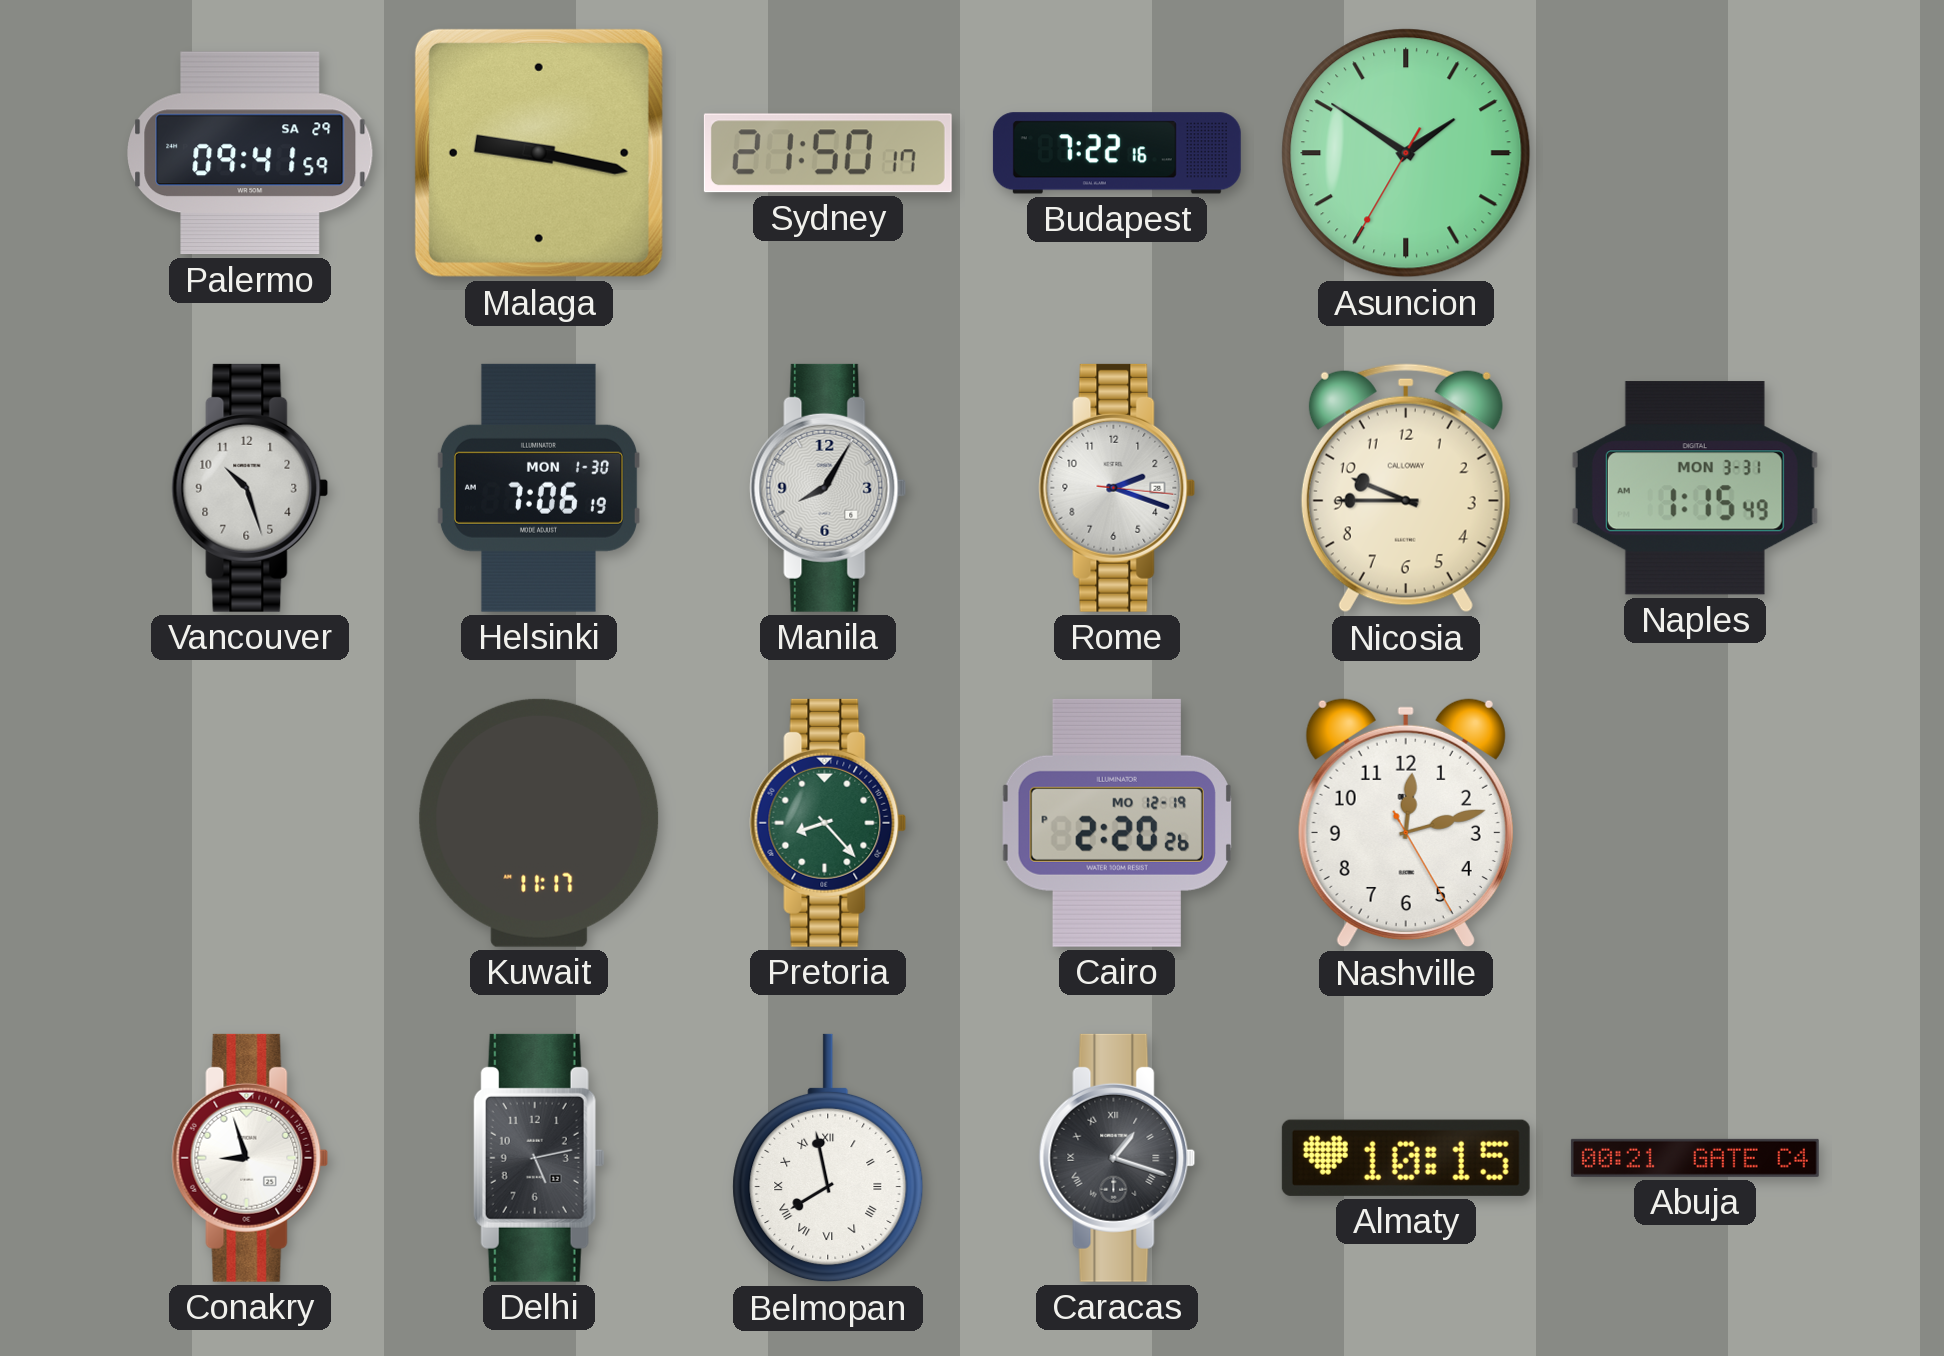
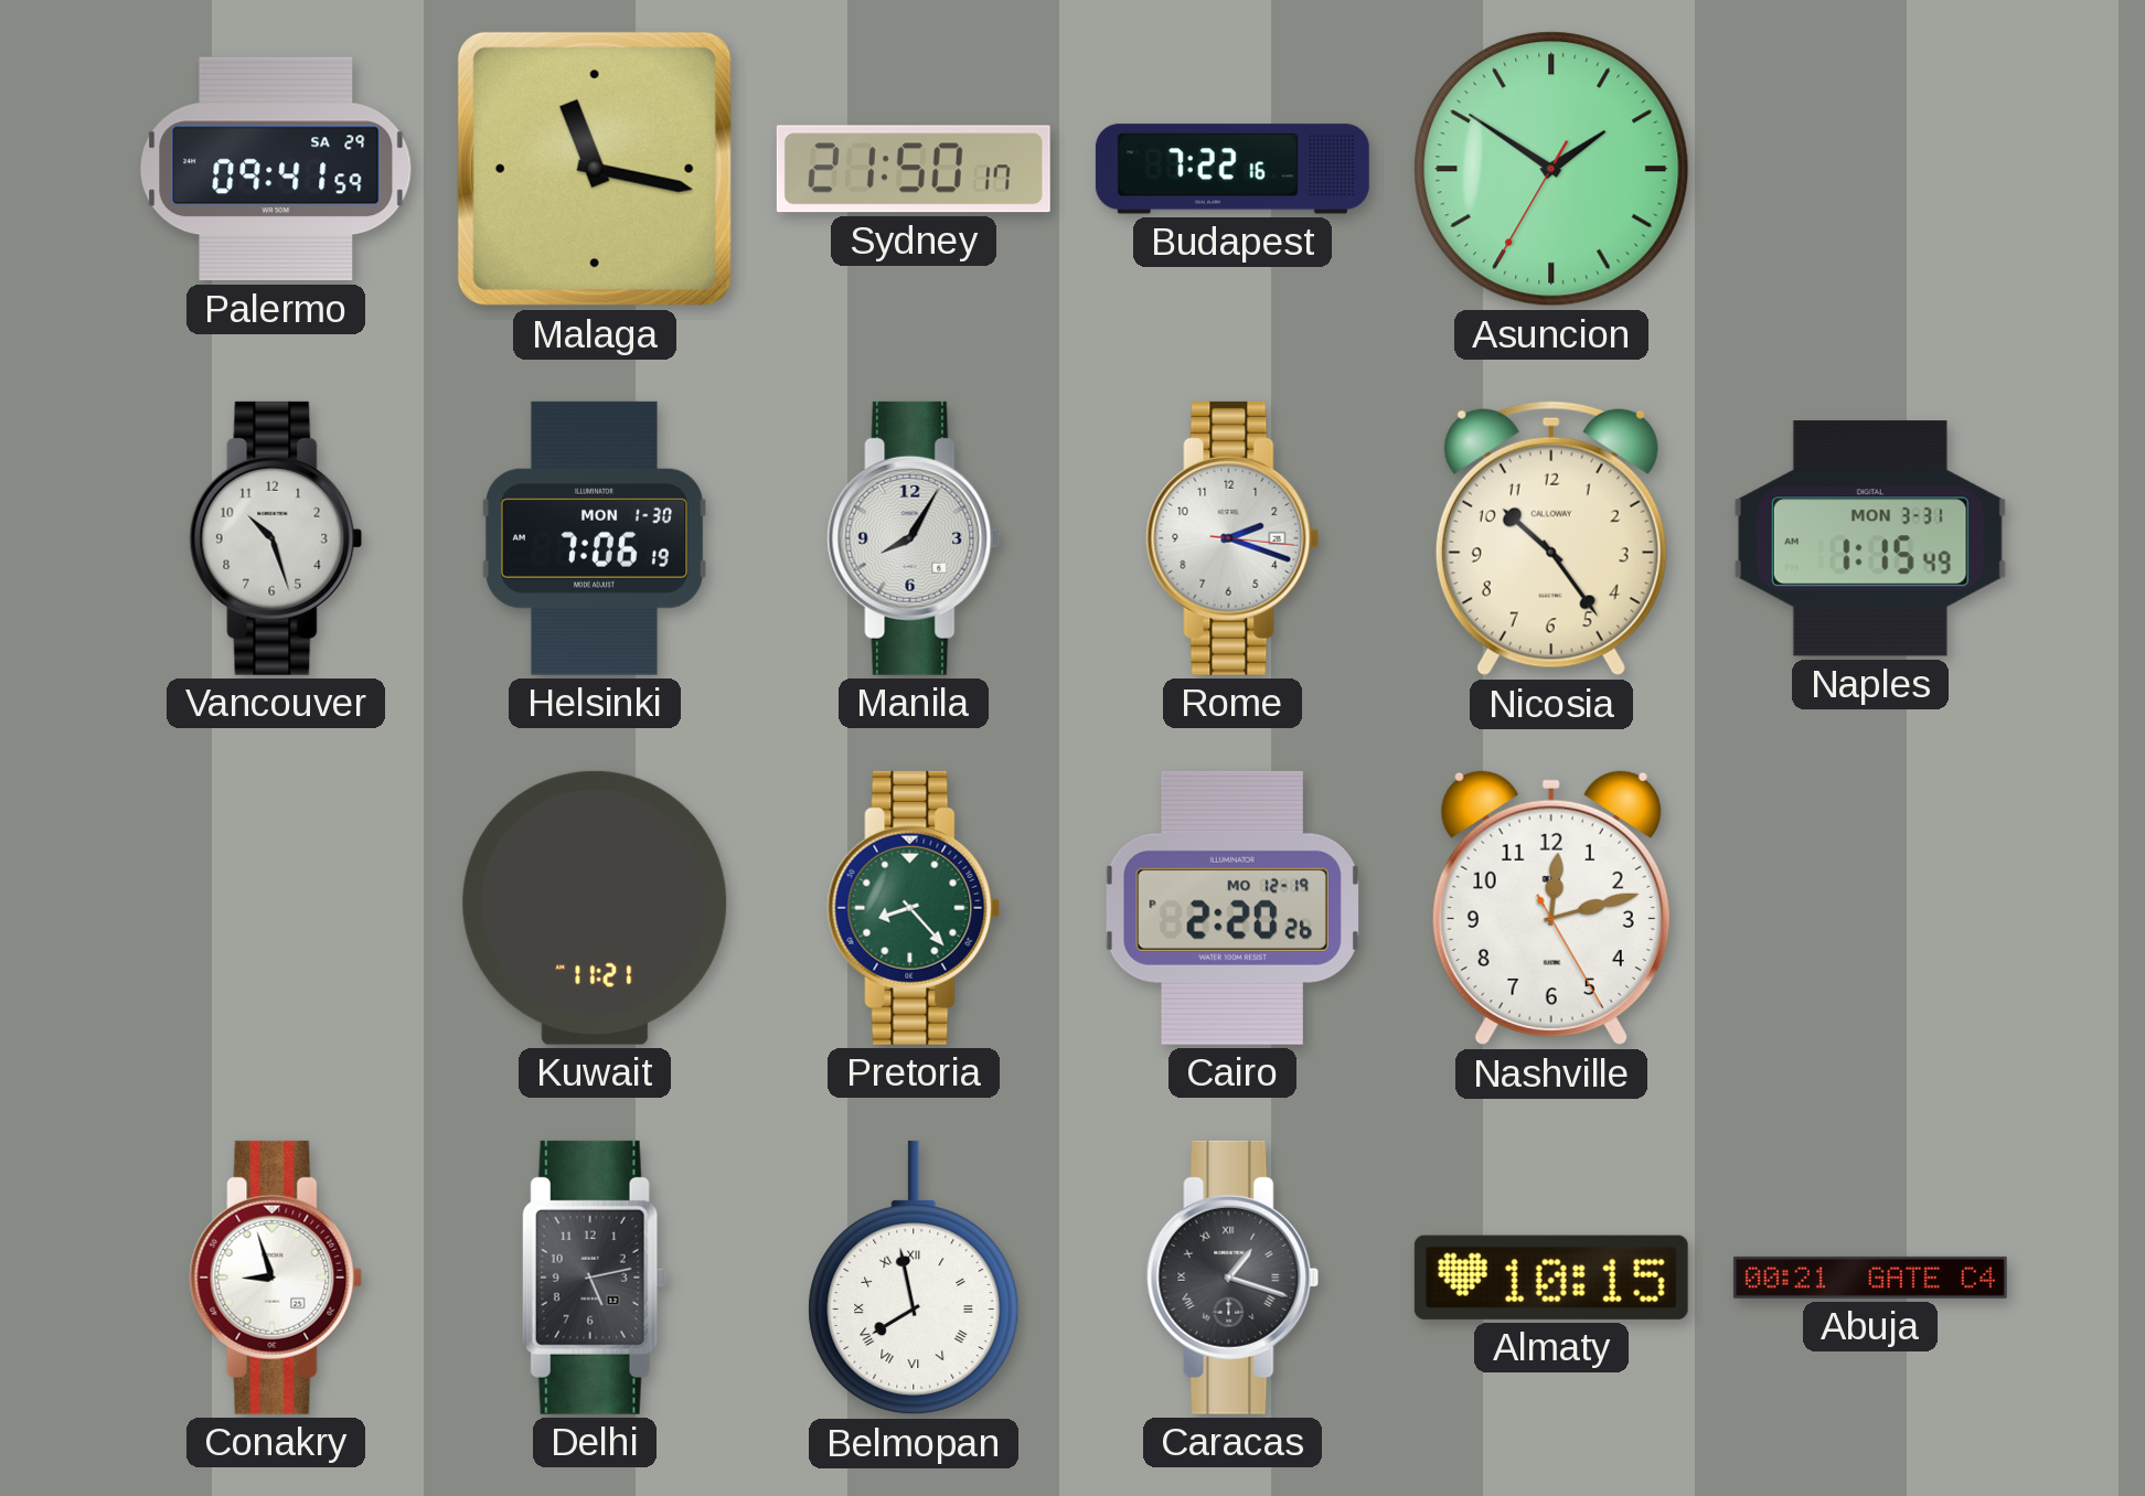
Malaga: 9:17 -> 11:17 (595, 169)
Nicosia: 9:45 -> 10:24 (1551, 538)
Kuwait: 11:17 -> 11:21 (595, 908)
